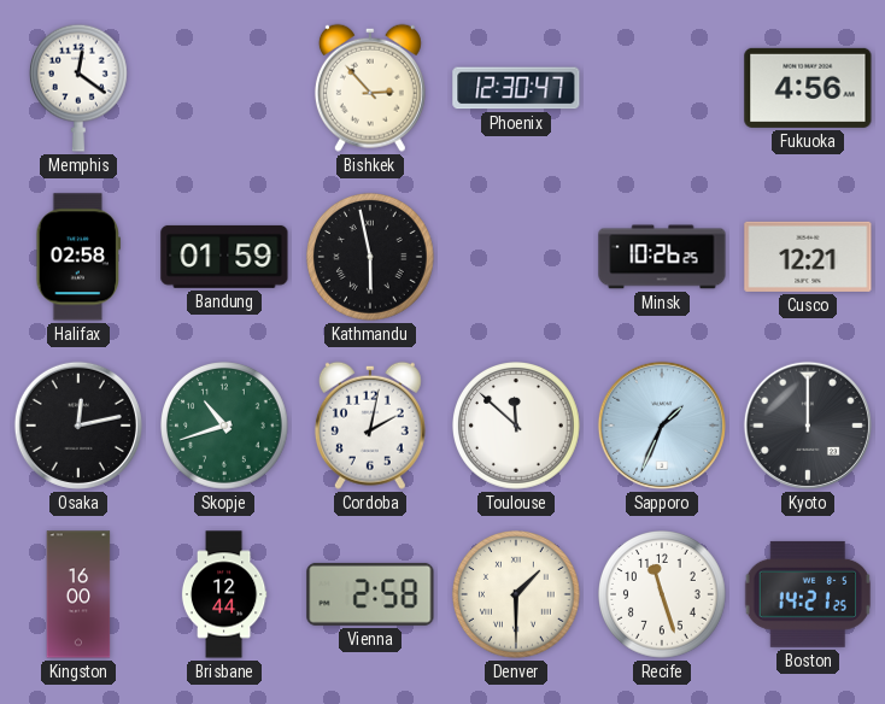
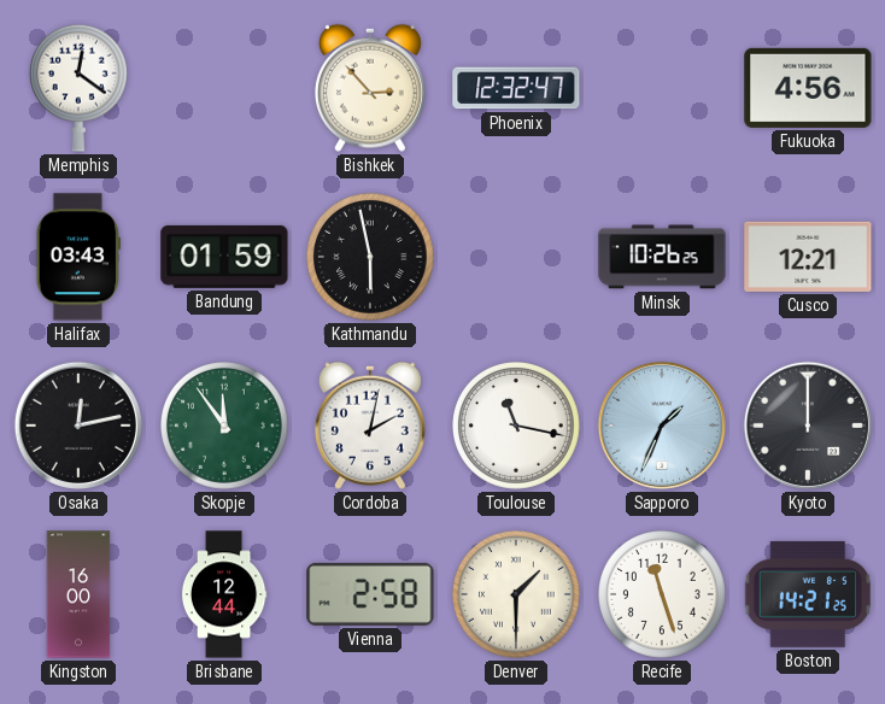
Phoenix: 12:30 -> 12:32 (516, 88)
Halifax: 02:58 -> 03:43 (77, 257)
Skopje: 10:42 -> 11:54 (225, 427)
Toulouse: 11:52 -> 11:17 (517, 427)
